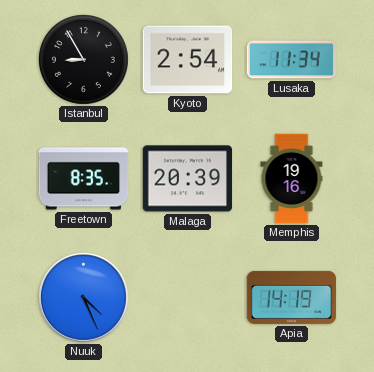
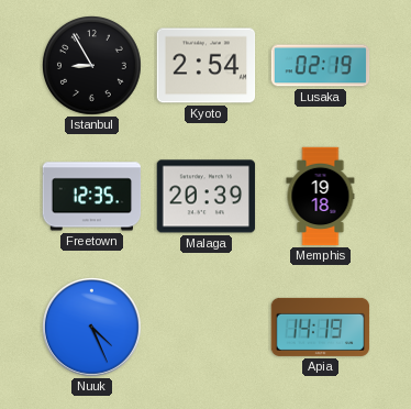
Lusaka: 11:34 -> 02:19 (321, 66)
Freetown: 8:35 -> 12:35 (92, 197)
Memphis: 19:16 -> 19:18 (321, 197)
